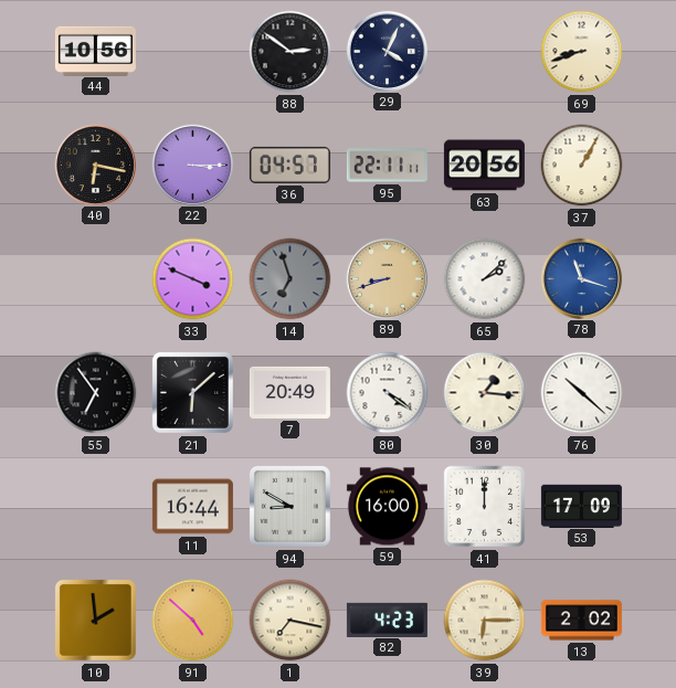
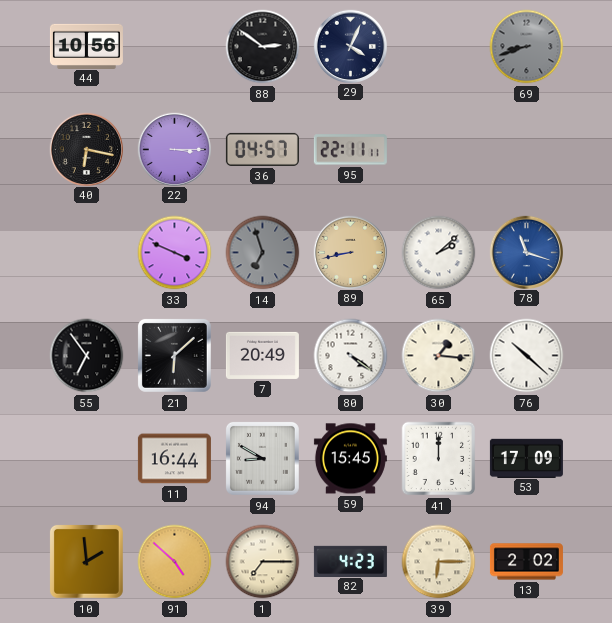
69 dial: cream -> grey (527, 47)
63: 20:56 -> none (484, 166)
37: 1:05 -> none (582, 166)
89: 8:42 -> 8:43 (350, 252)
59: 16:00 -> 15:45 (350, 459)
1: 7:17 -> 7:15 (263, 562)
